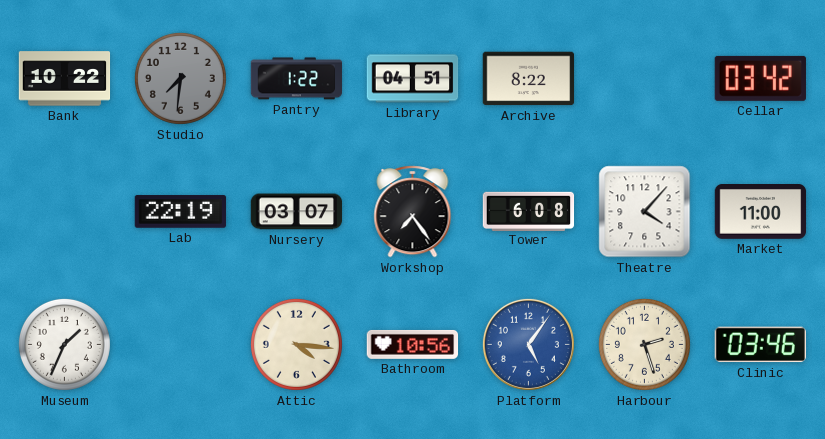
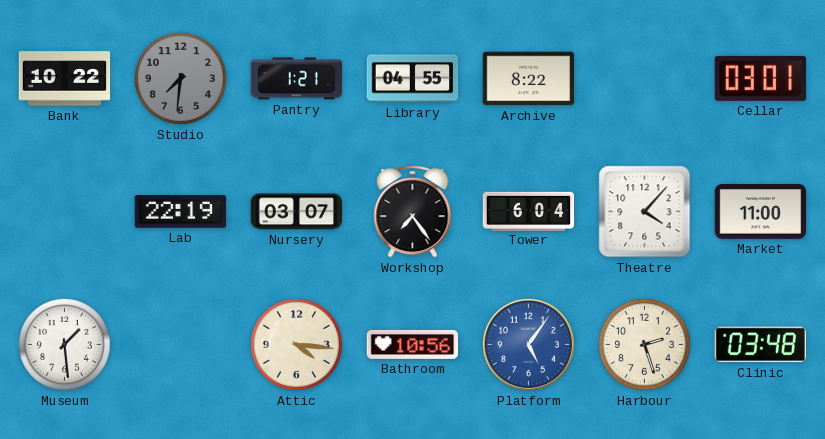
Pantry: 1:22 -> 1:21 (297, 79)
Library: 04:51 -> 04:55 (413, 79)
Cellar: 03:42 -> 03:01 (760, 78)
Tower: 6:08 -> 6:04 (529, 211)
Museum: 1:34 -> 1:29 (64, 344)
Clinic: 03:46 -> 03:48 (760, 345)
